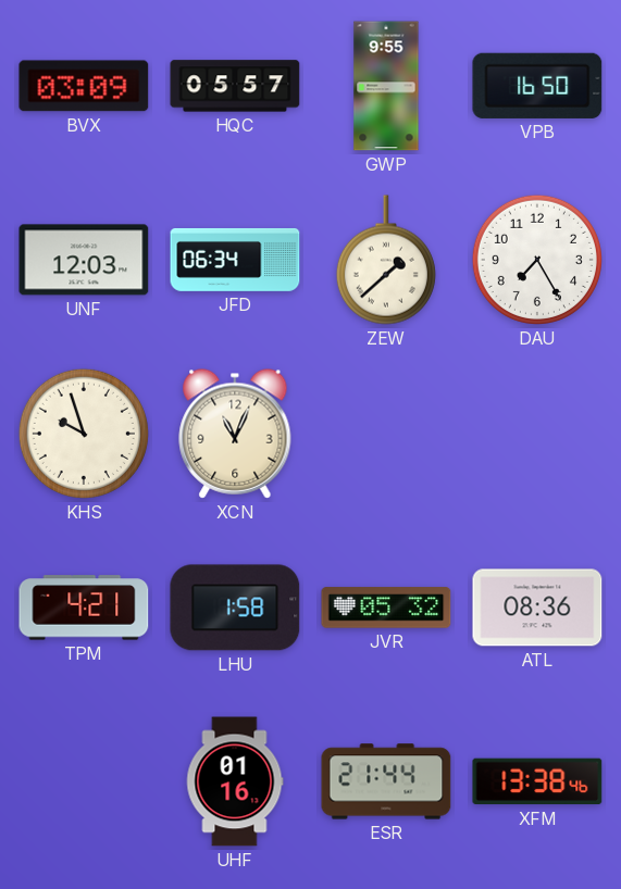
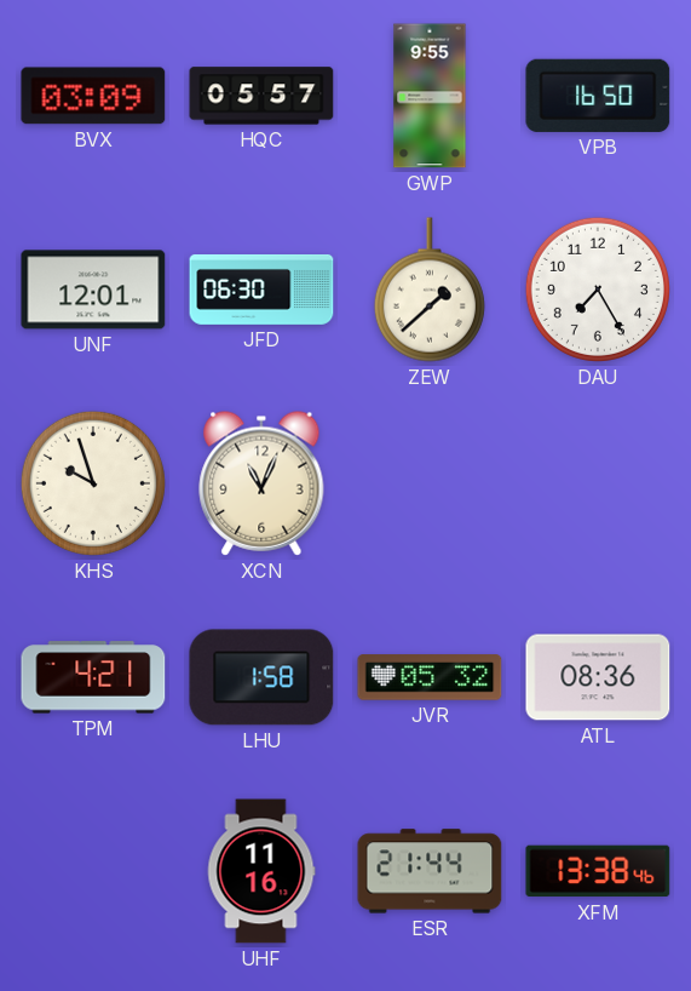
UNF: 12:03 -> 12:01 (93, 290)
JFD: 06:34 -> 06:30 (261, 290)
UHF: 01:16 -> 11:16 (261, 871)
